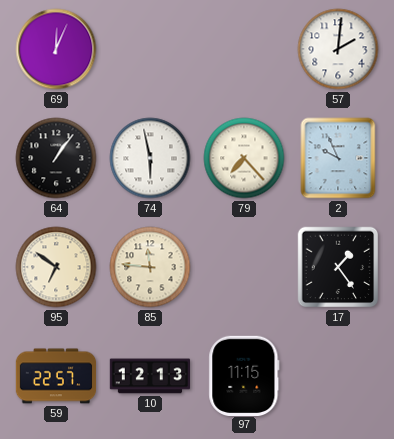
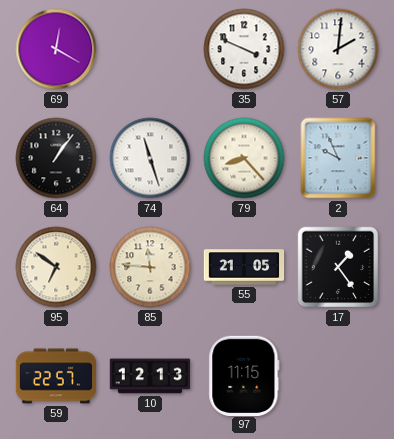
69: 12:04 -> 12:20 (56, 49)
35: none -> 3:49 (244, 49)
74: 5:58 -> 11:27 (150, 158)
79: 7:23 -> 8:23 (244, 158)
55: none -> 21:05 (244, 267)
